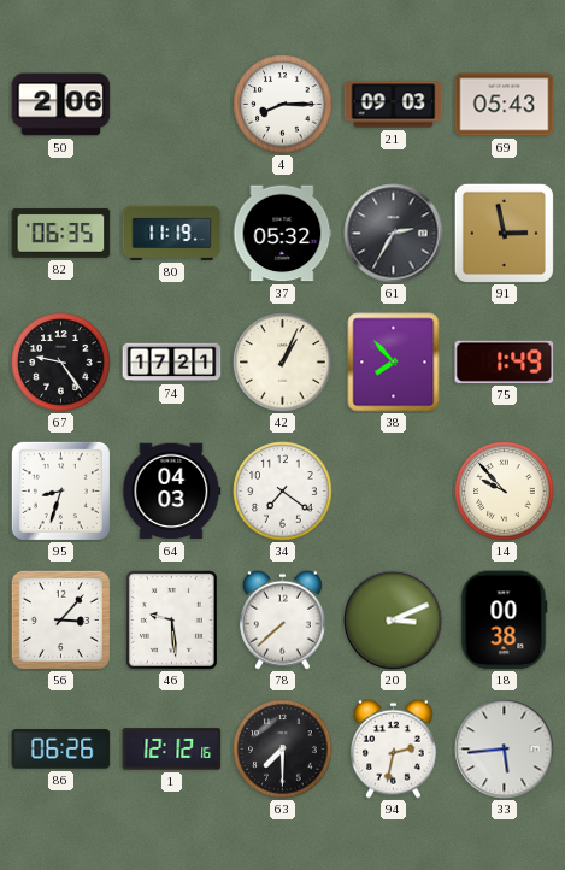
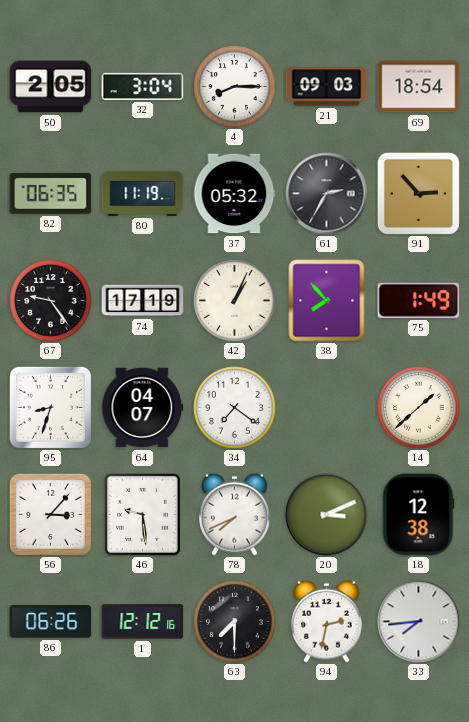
50: 2:06 -> 2:05 (51, 87)
32: none -> 3:04 (143, 86)
69: 05:43 -> 18:54 (419, 87)
91: 2:58 -> 2:53 (418, 193)
74: 17:21 -> 17:19 (143, 301)
64: 04:03 -> 04:07 (142, 408)
14: 9:53 -> 1:38 (419, 408)
78: 7:38 -> 7:41 (234, 514)
18: 00:38 -> 12:38 (418, 515)
33: 5:44 -> 7:44 (419, 622)
